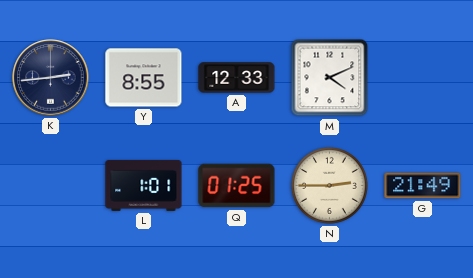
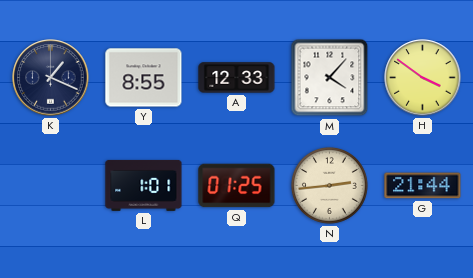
K: 2:44 -> 1:19 (51, 78)
M: 4:11 -> 4:07 (330, 78)
H: none -> 3:51 (423, 78)
N: 2:45 -> 2:44 (329, 185)
G: 21:49 -> 21:44 (423, 186)
